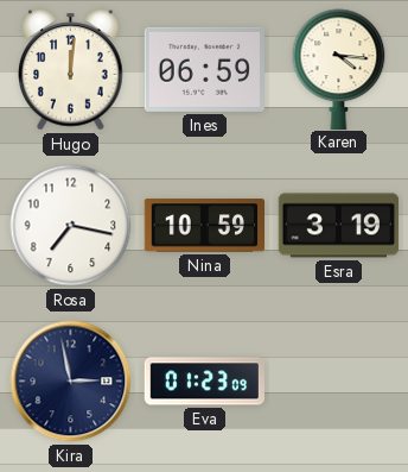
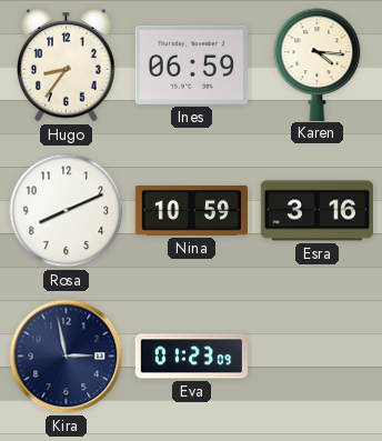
Hugo: 12:01 -> 8:36 (67, 66)
Rosa: 7:17 -> 8:11 (67, 211)
Esra: 3:19 -> 3:16 (318, 211)
